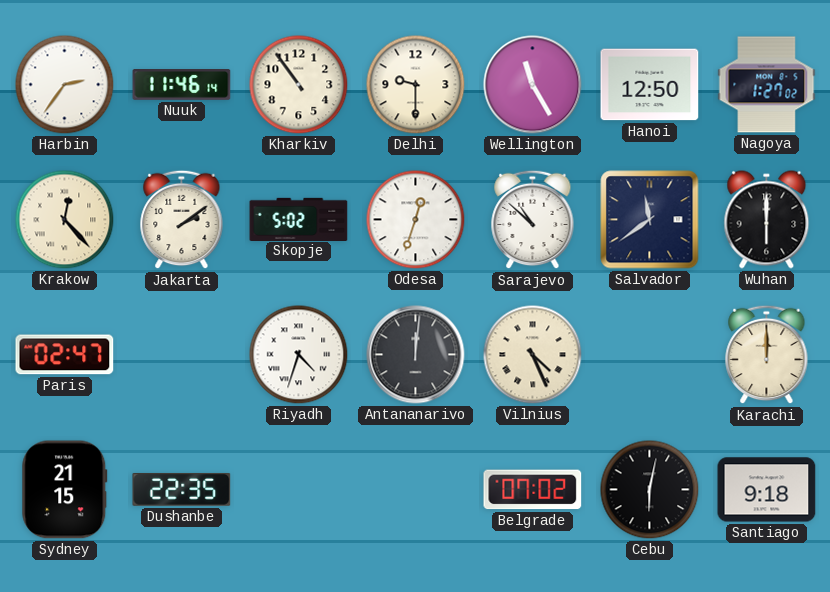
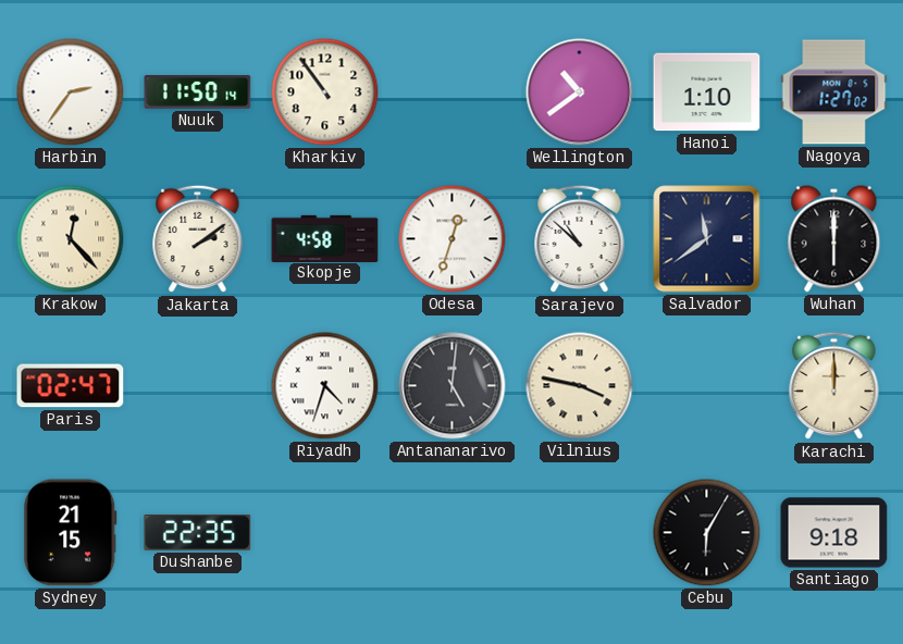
Nuuk: 11:46 -> 11:50 (198, 92)
Delhi: 9:30 -> none (416, 85)
Wellington: 11:25 -> 10:39 (580, 92)
Hanoi: 12:50 -> 1:10 (707, 92)
Skopje: 5:02 -> 4:58 (325, 238)
Antananarivo: 12:01 -> 5:01 (453, 386)
Vilnius: 4:26 -> 3:47 (580, 386)
Belgrade: 07:02 -> none (533, 490)
Cebu: 6:02 -> 6:05 (707, 533)
